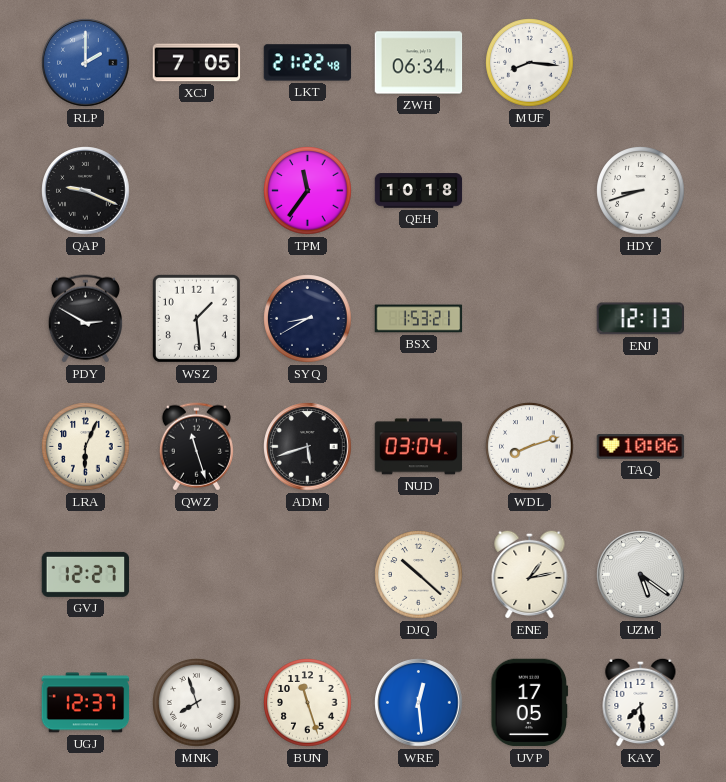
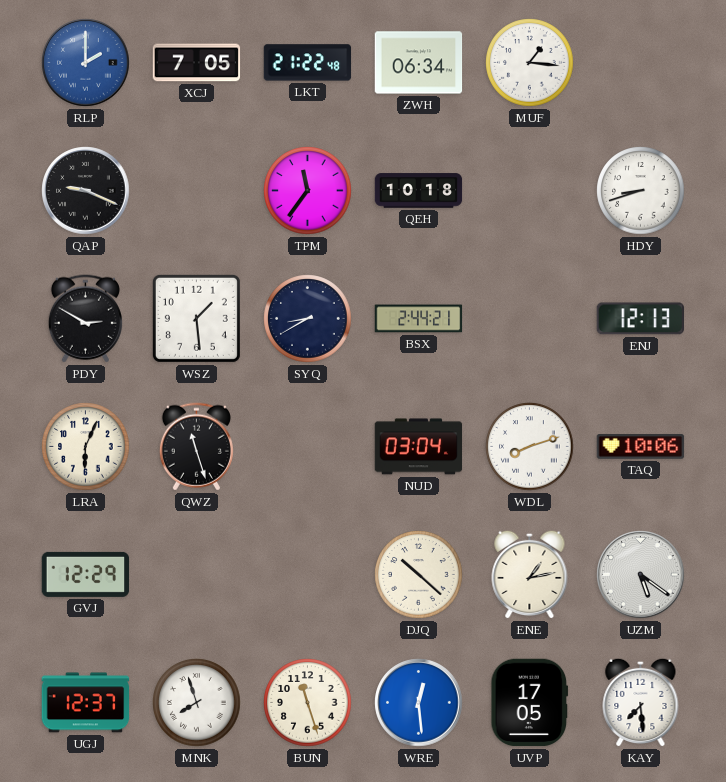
MUF: 8:16 -> 1:16 (530, 63)
BSX: 1:53 -> 2:44 (419, 319)
ADM: 5:42 -> none (308, 447)
GVJ: 12:27 -> 12:29 (86, 574)
